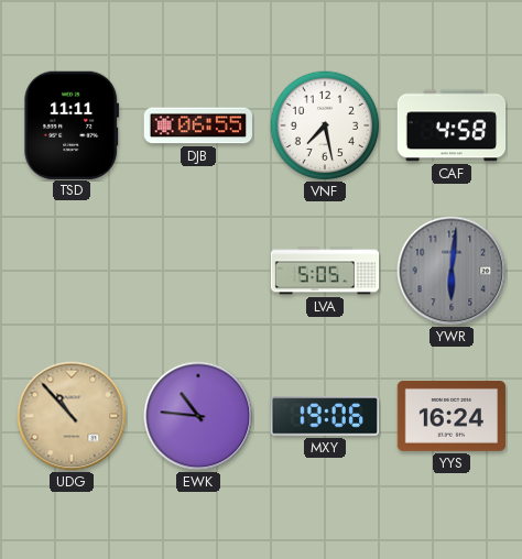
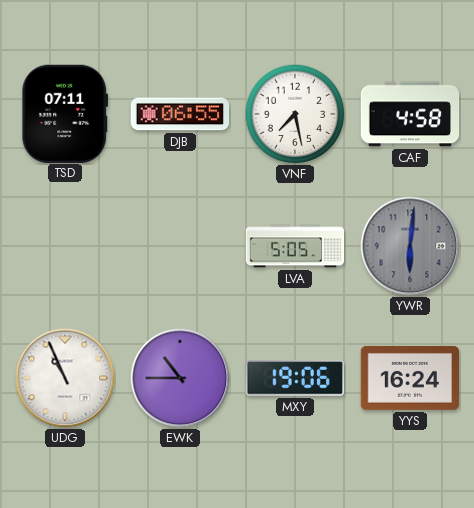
TSD: 11:11 -> 07:11 (65, 113)
UDG: 10:53 -> 10:56 (65, 378)
UDG dial: champagne -> white (65, 378)
EWK: 10:46 -> 10:45 (180, 378)
